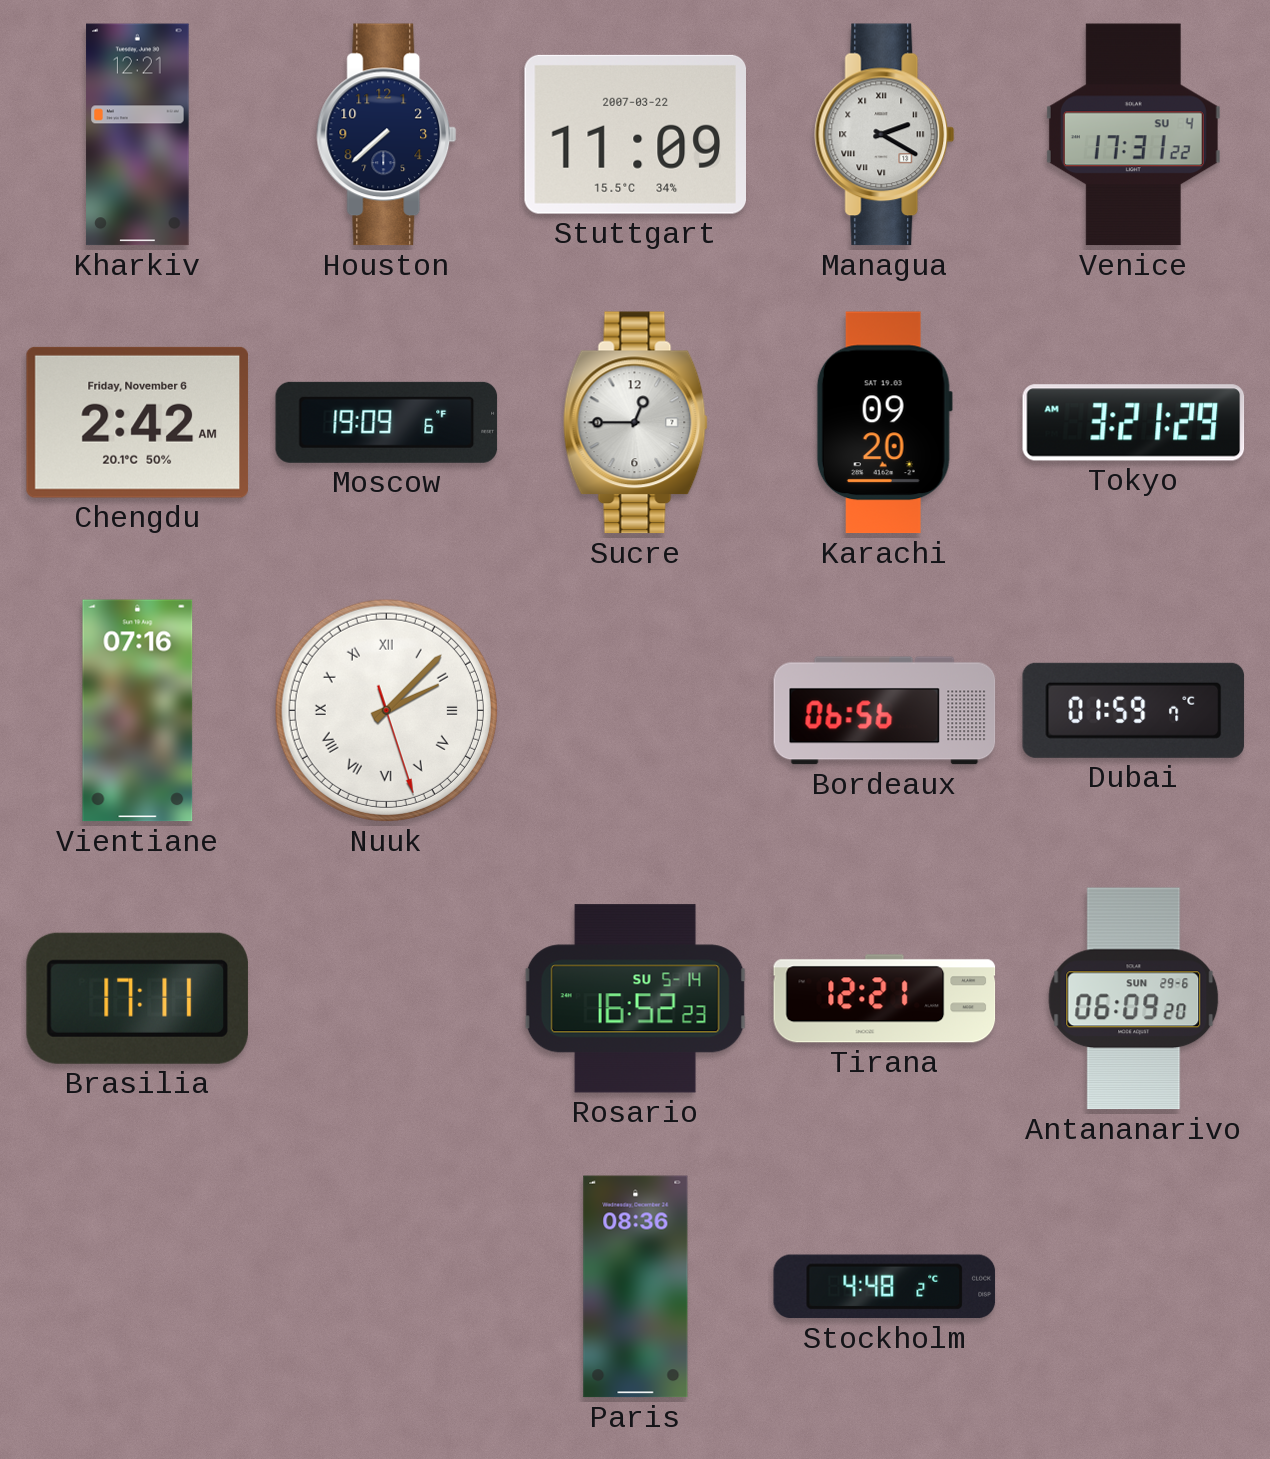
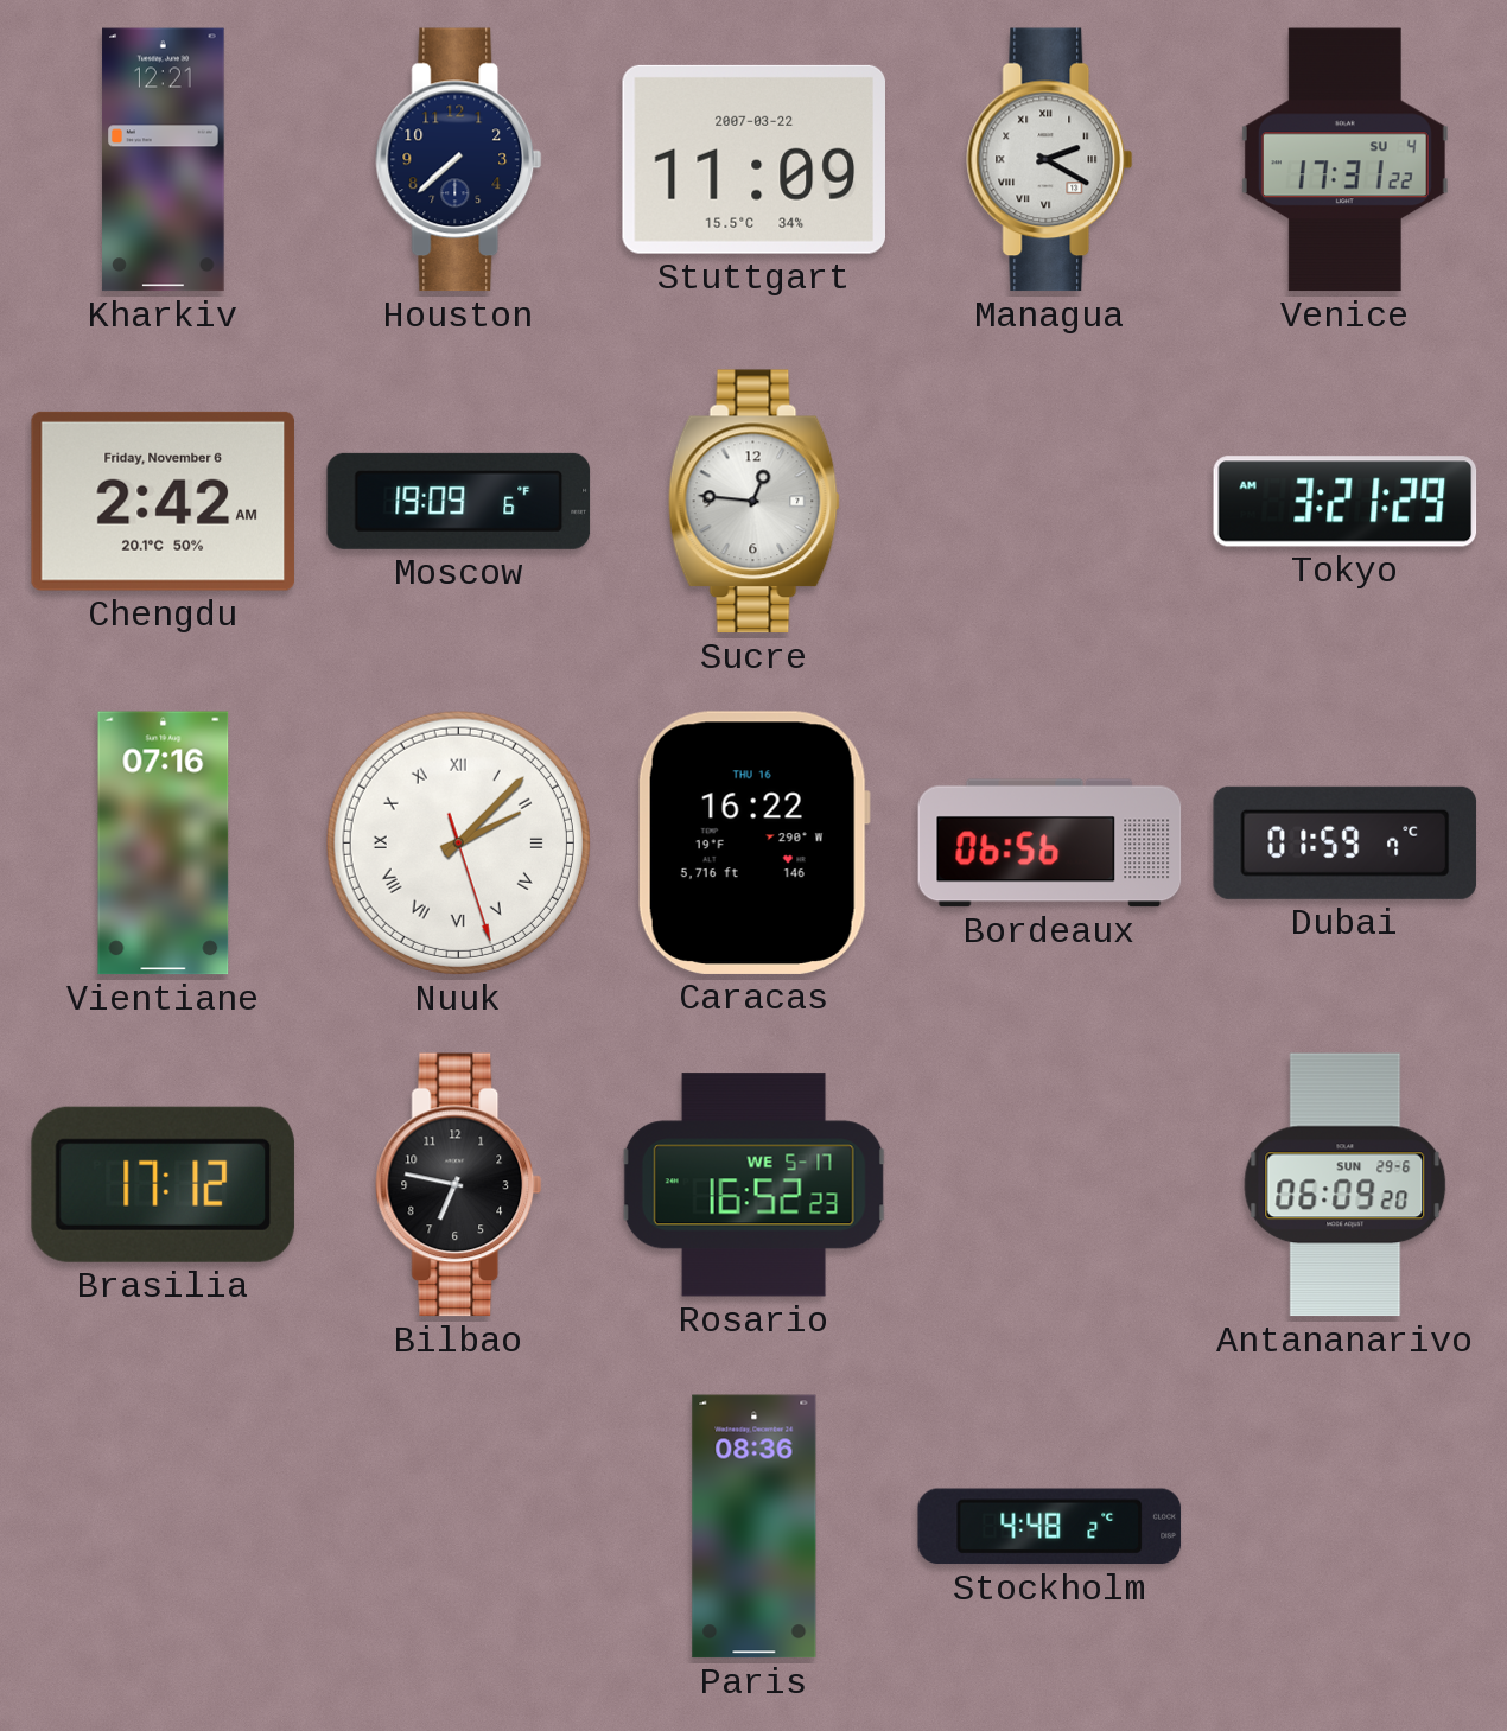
Sucre: 12:45 -> 12:46 (753, 502)
Karachi: 09:20 -> none (884, 423)
Caracas: none -> 16:22 (753, 842)
Brasilia: 17:11 -> 17:12 (163, 1184)
Bilbao: none -> 6:47 (459, 1185)
Rosario date: SU 5-14 -> WE 5-17 (753, 1185)
Tirana: 12:21 -> none (885, 999)
